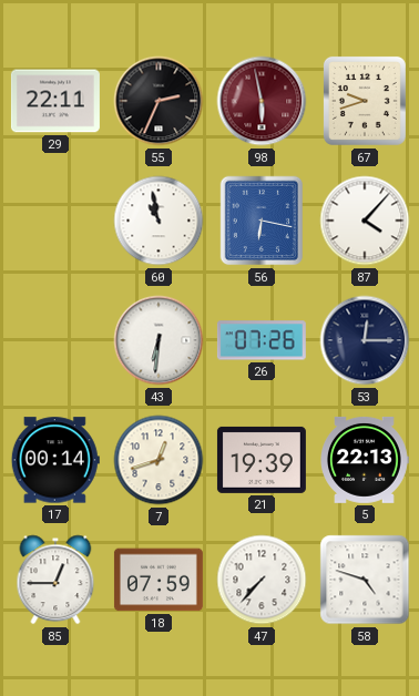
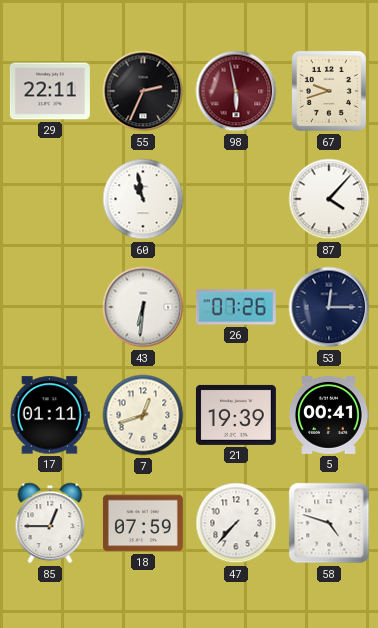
56: 6:17 -> none (260, 221)
17: 00:14 -> 01:11 (50, 415)
5: 22:13 -> 00:41 (329, 415)
